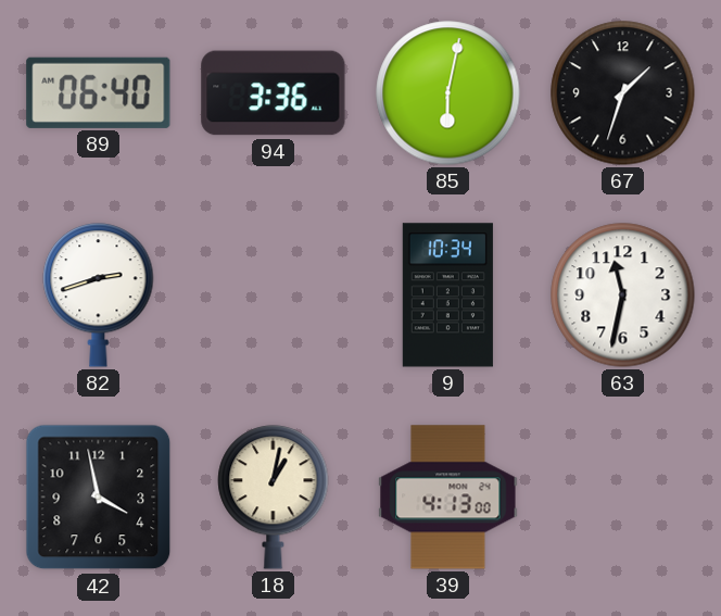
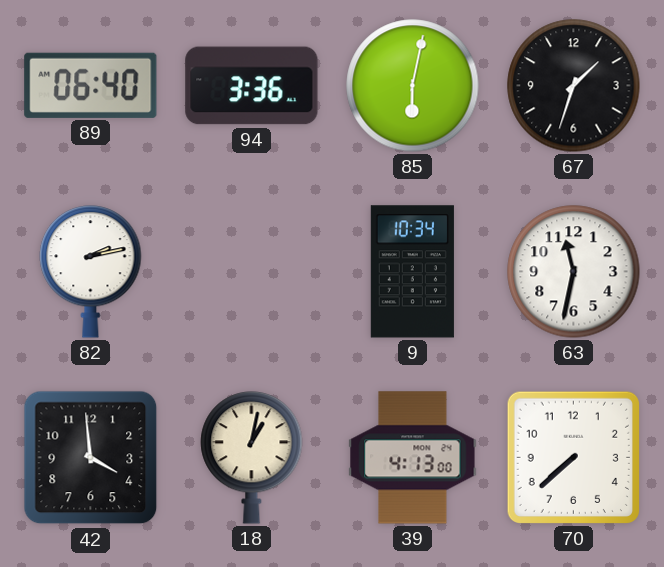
82: 2:42 -> 2:13 (91, 272)
42: 3:58 -> 3:59 (91, 458)
70: none -> 7:38 (573, 457)
